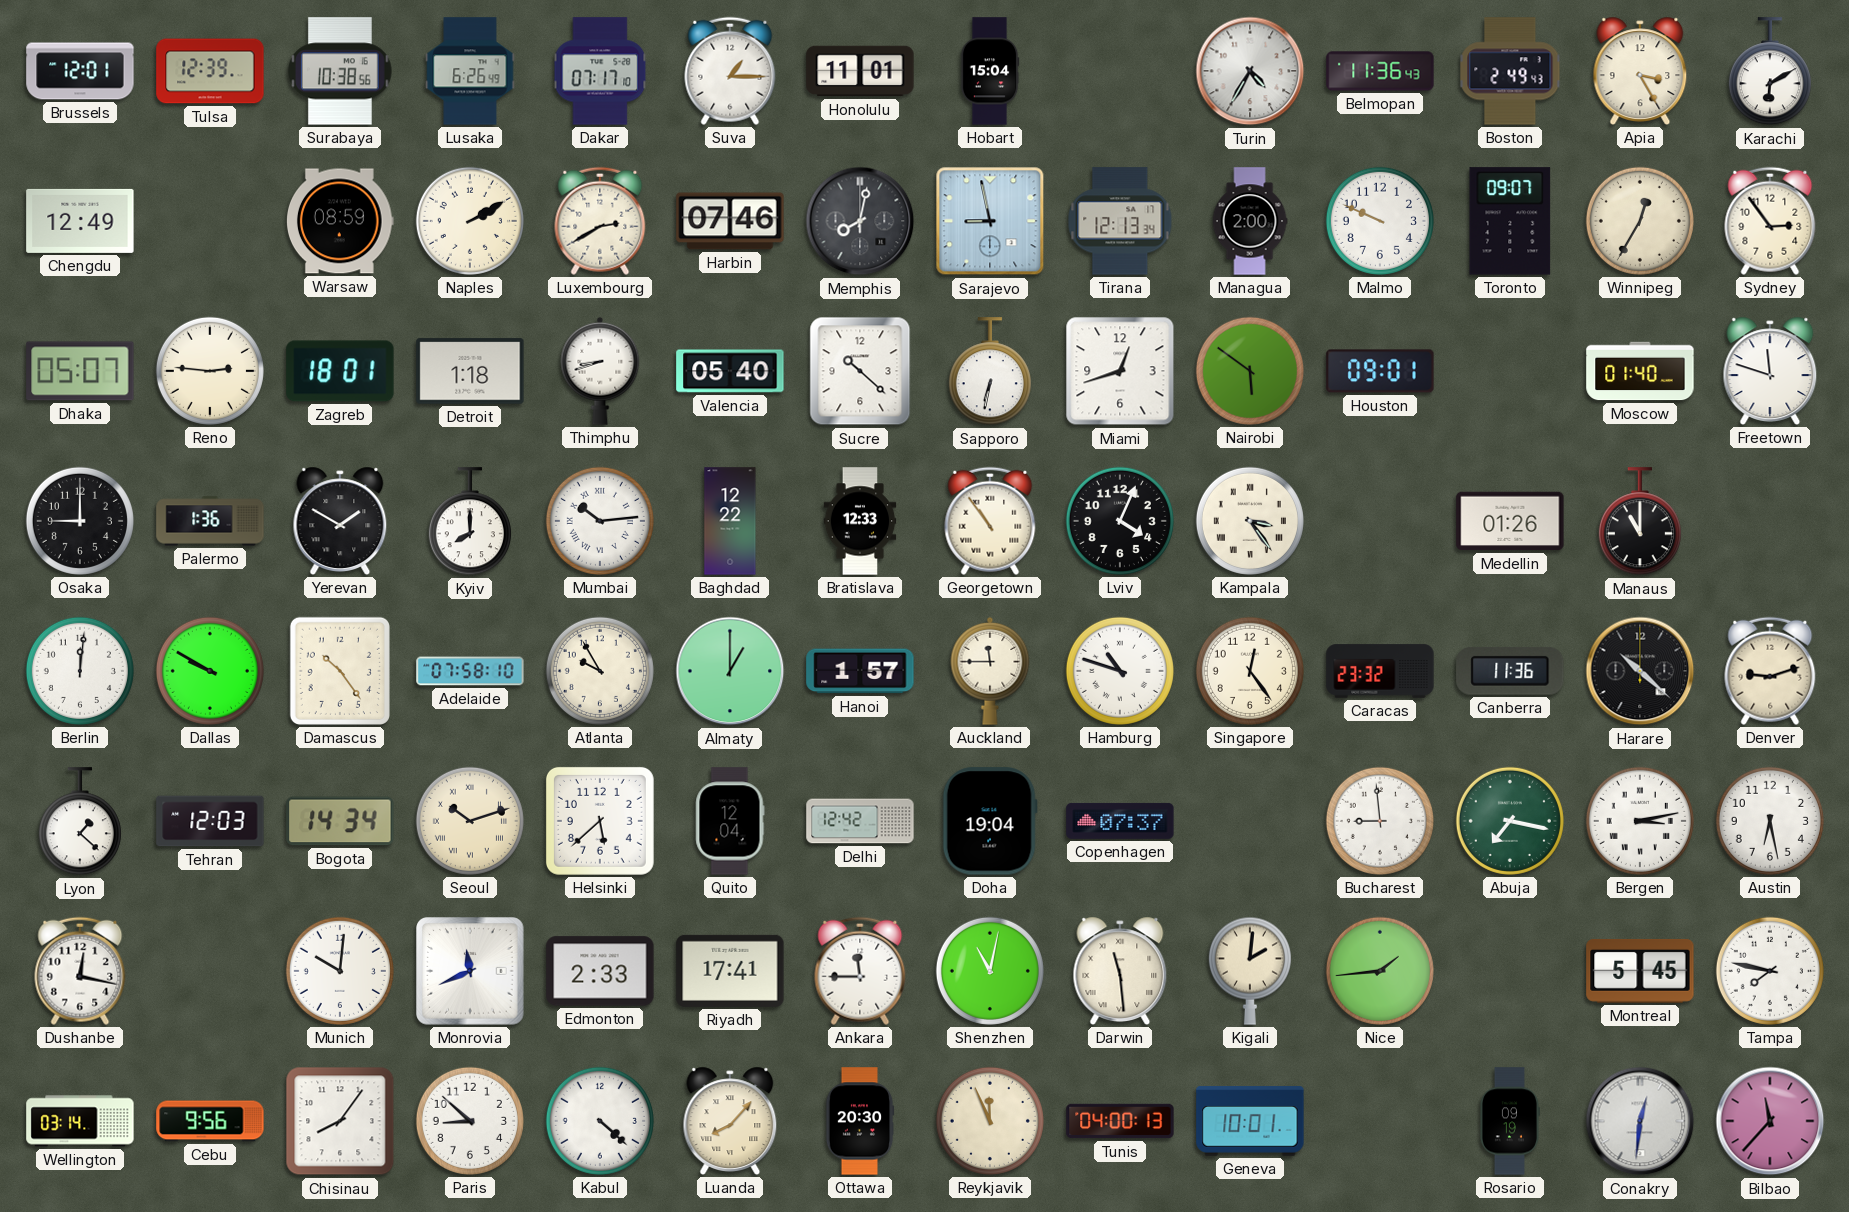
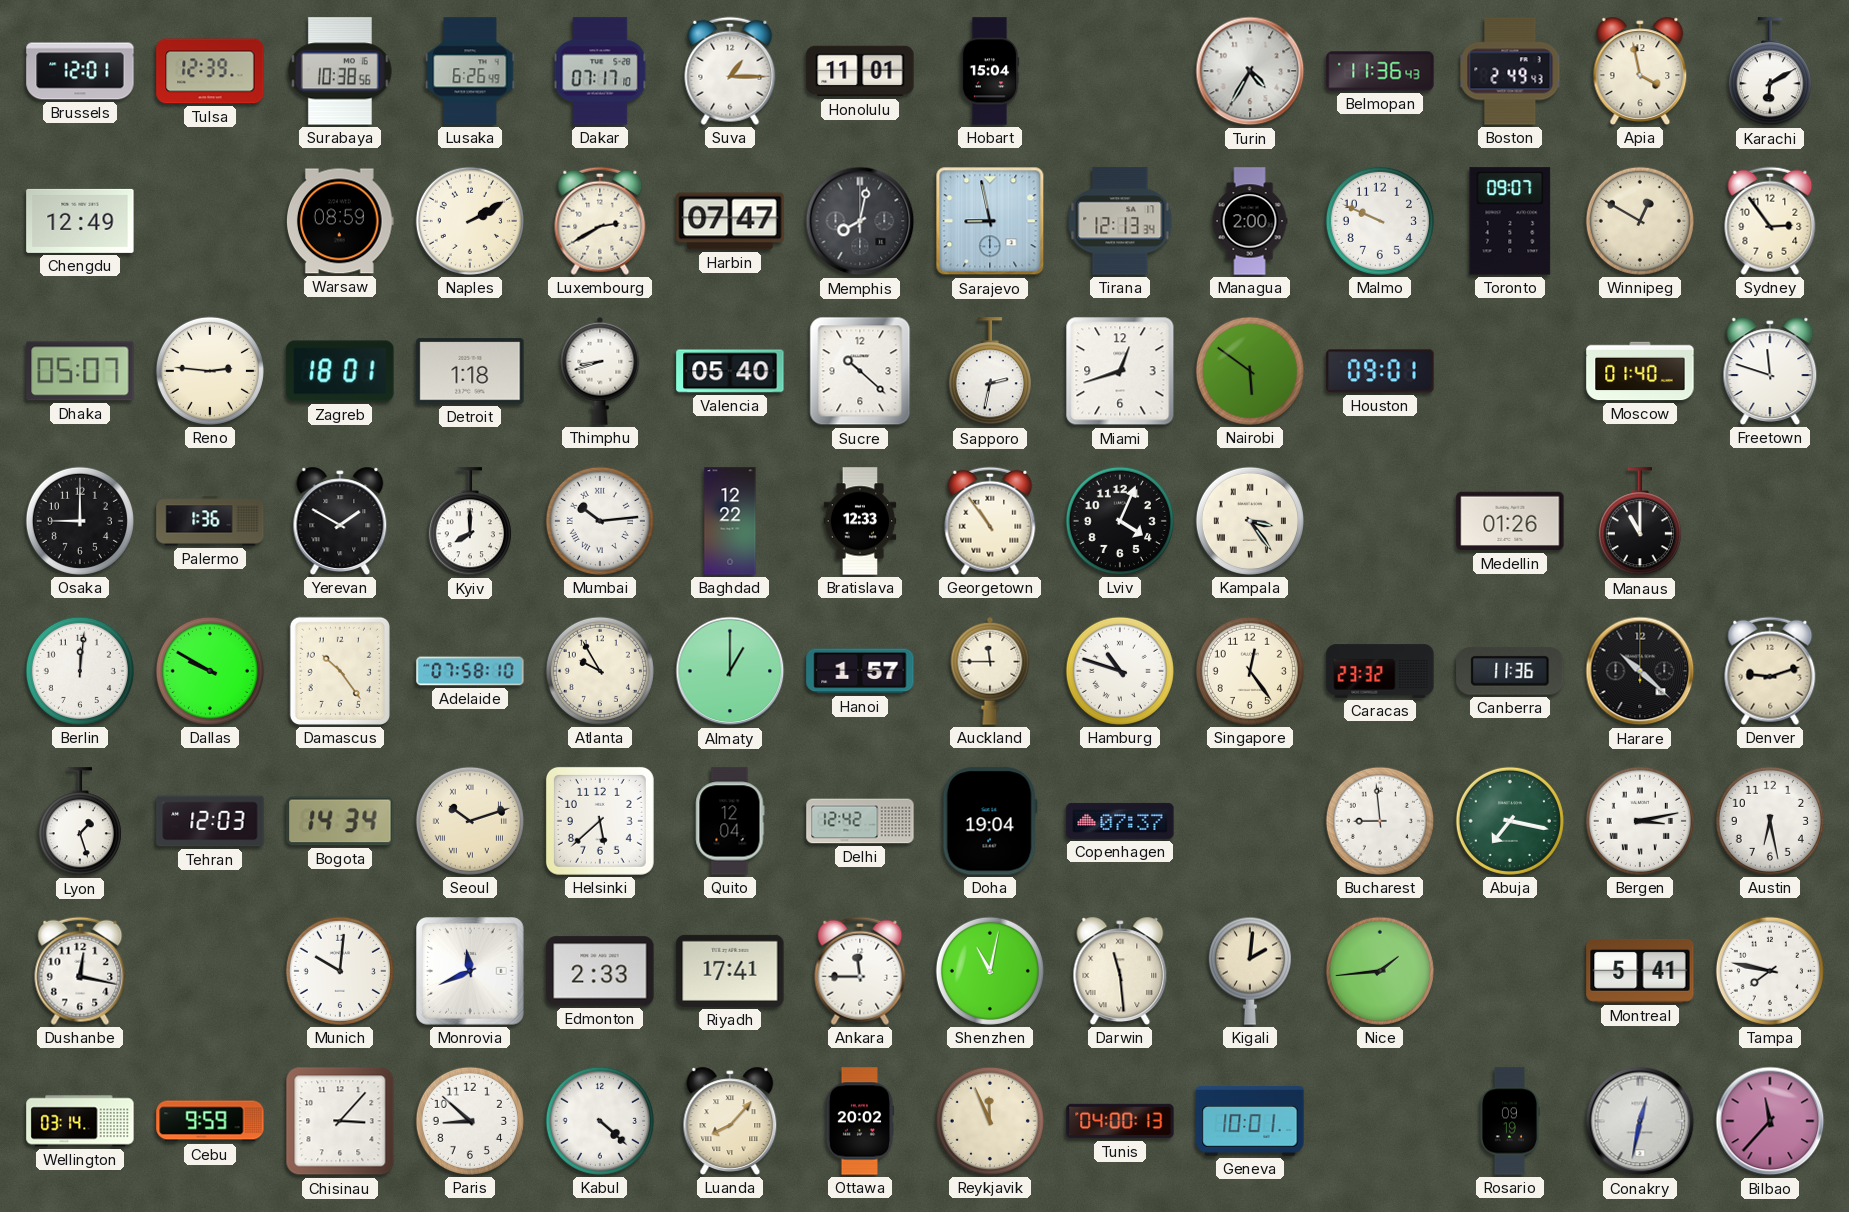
Apia: 3:25 -> 3:58 (1640, 71)
Harbin: 07:46 -> 07:47 (730, 221)
Winnipeg: 12:35 -> 12:50 (1640, 221)
Sapporo: 6:32 -> 2:32 (990, 372)
Lyon: 1:22 -> 1:27 (80, 822)
Montreal: 5:45 -> 5:41 (1640, 971)
Cebu: 9:56 -> 9:59 (210, 1121)
Chisinau: 8:06 -> 3:07 (340, 1121)
Ottawa: 20:30 -> 20:02 (860, 1121)
Conakry: 12:31 -> 12:32 (1640, 1121)
